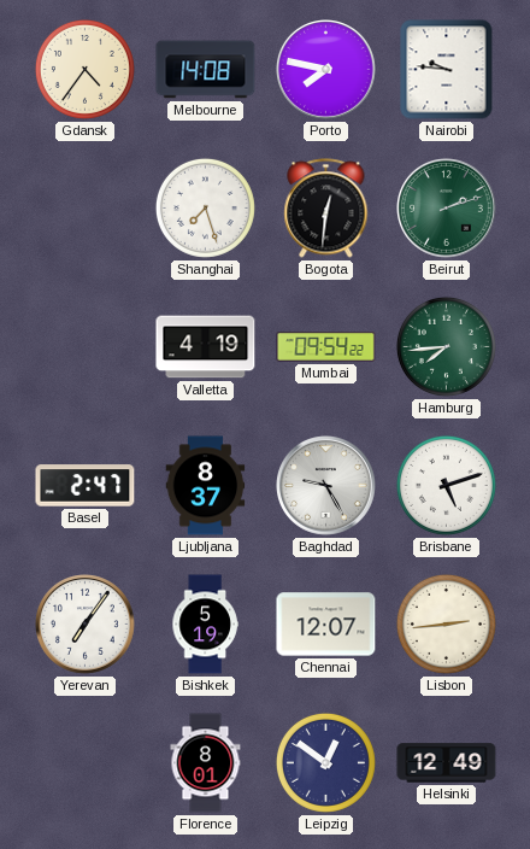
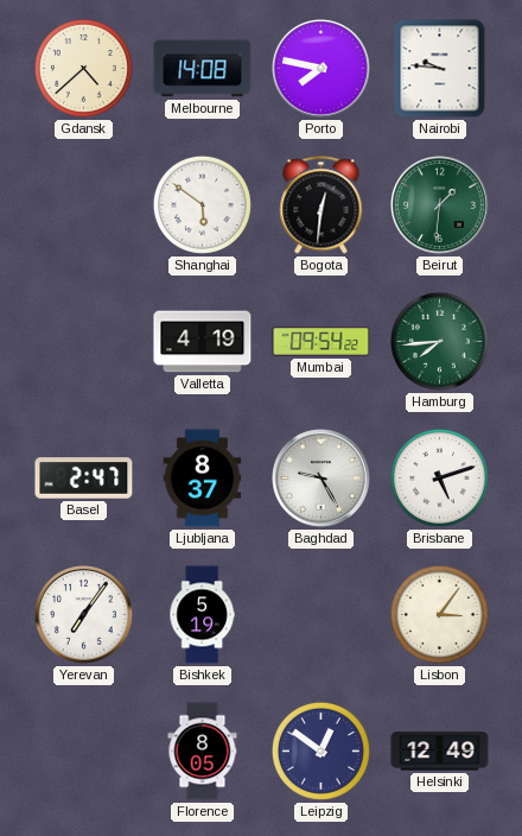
Gdansk: 4:36 -> 4:38 (83, 68)
Shanghai: 7:27 -> 5:51 (202, 204)
Beirut: 2:12 -> 1:31 (440, 205)
Chennai: 12:07 -> none (326, 625)
Lisbon: 2:44 -> 3:06 (439, 614)
Florence: 8:01 -> 8:05 (203, 752)
